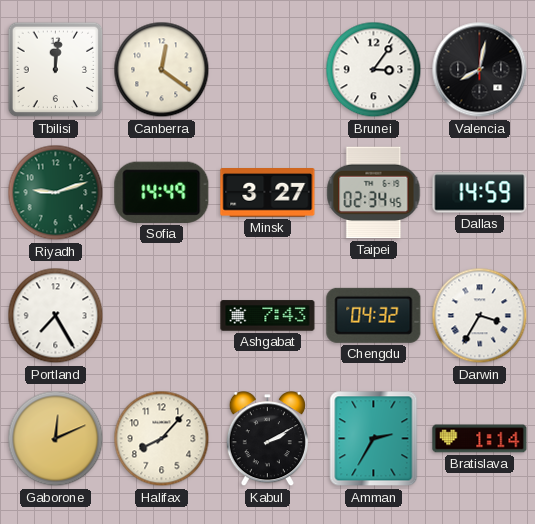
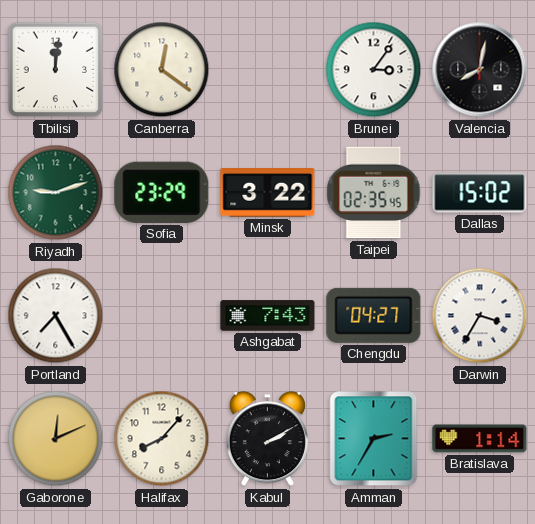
Sofia: 14:49 -> 23:29 (162, 192)
Minsk: 3:27 -> 3:22 (268, 193)
Taipei: 02:34 -> 02:35 (374, 193)
Dallas: 14:59 -> 15:02 (480, 193)
Chengdu: 04:32 -> 04:27 (374, 315)
